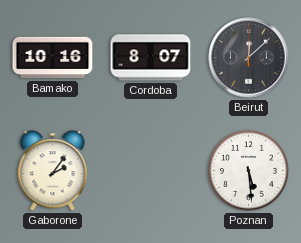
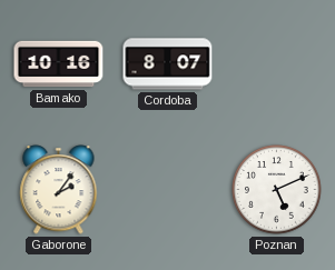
Beirut: 12:08 -> none (249, 58)
Poznan: 5:29 -> 5:11 (277, 190)
